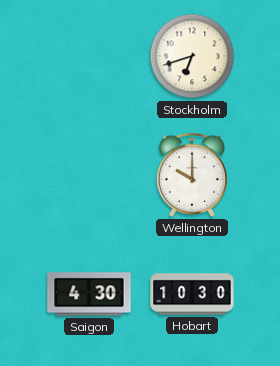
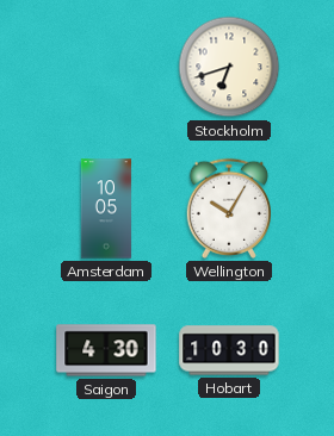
Amsterdam: none -> 10:05 (106, 208)
Wellington: 10:00 -> 10:05 (228, 208)
